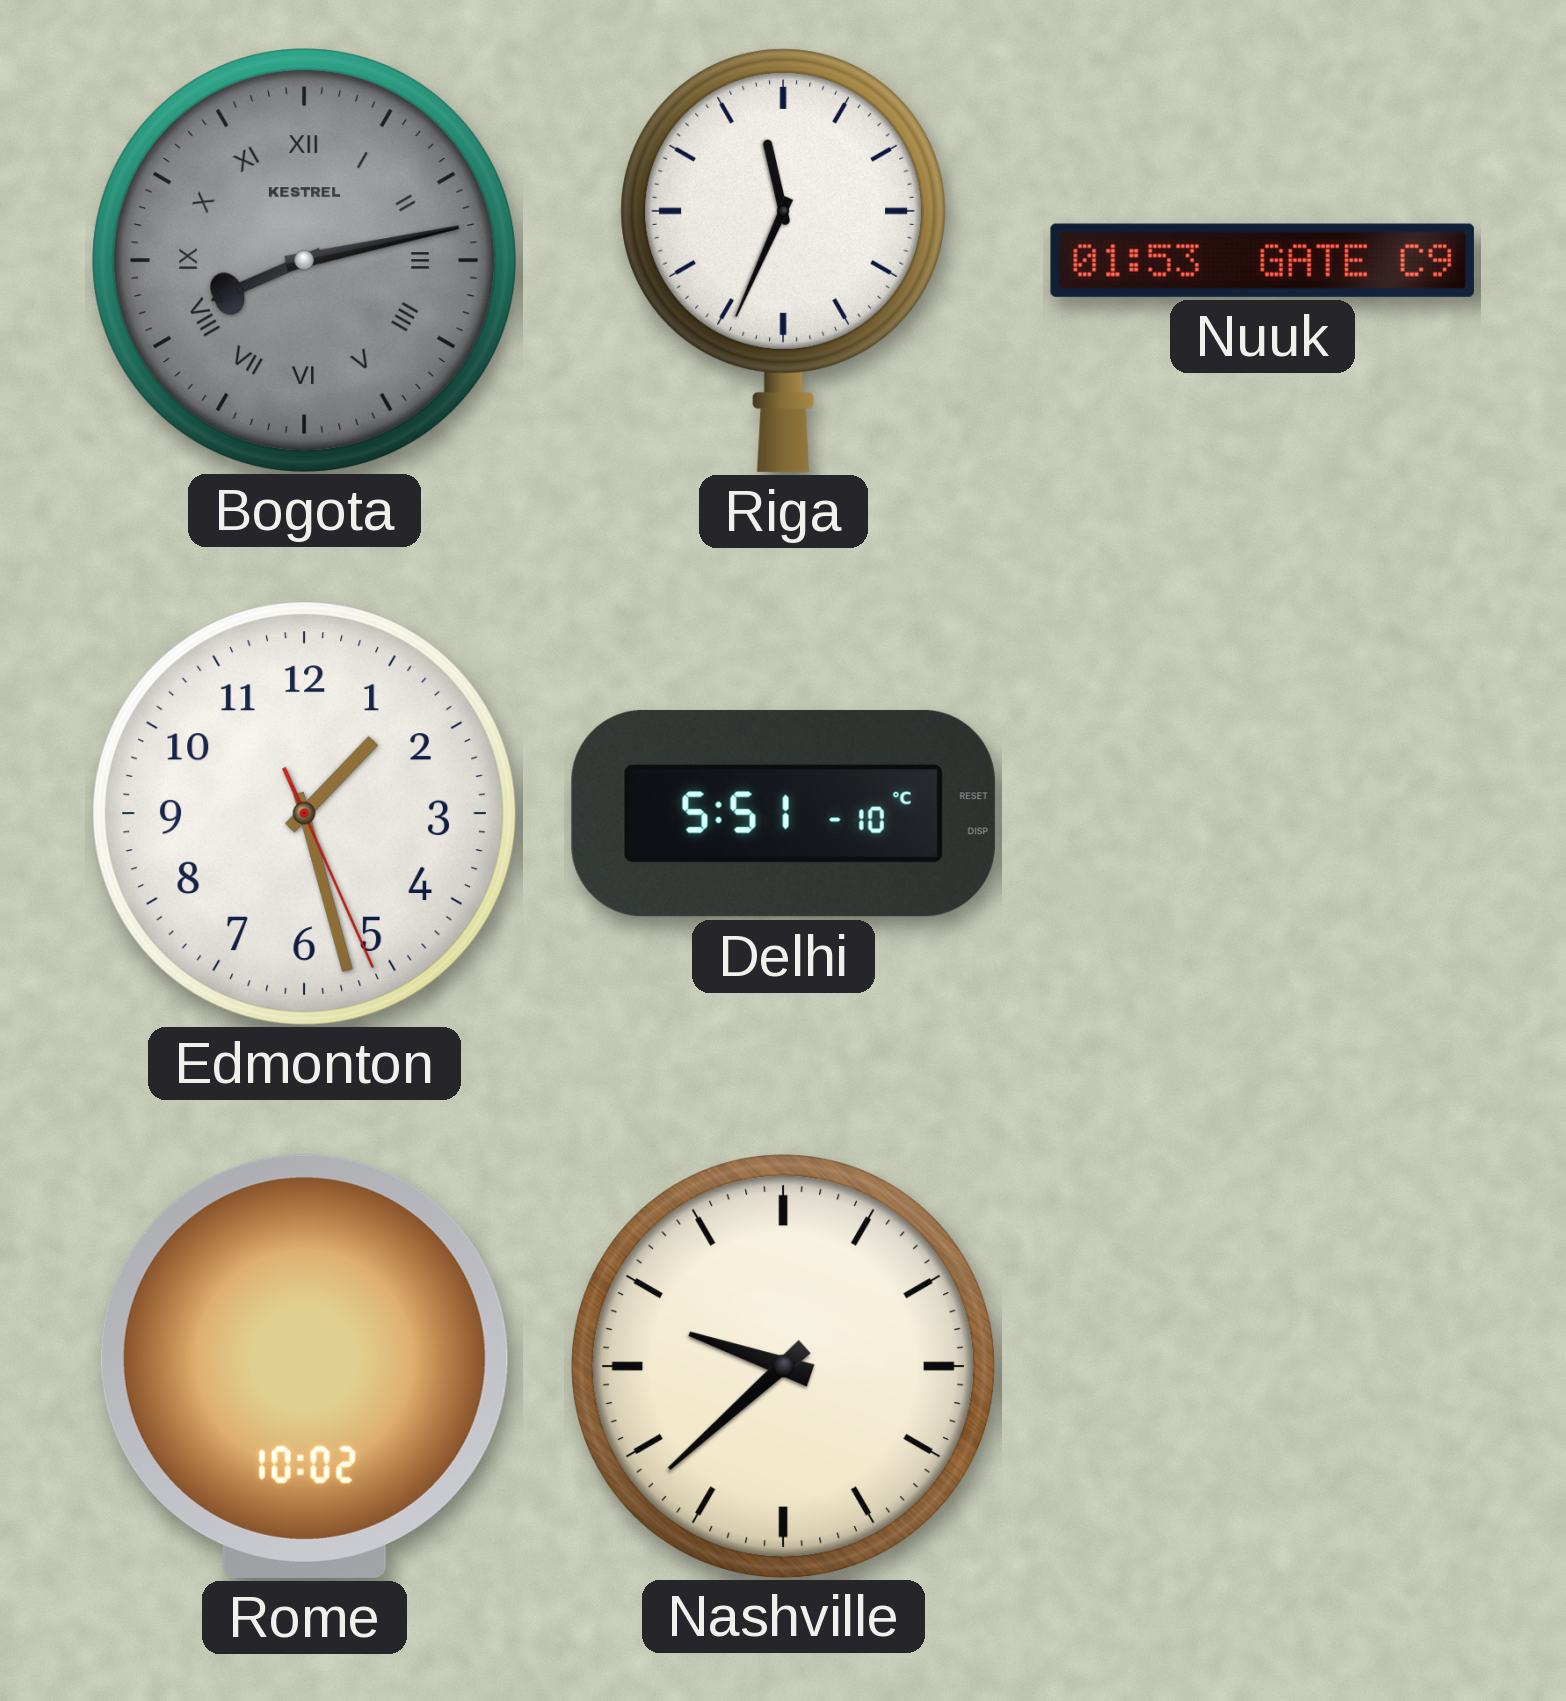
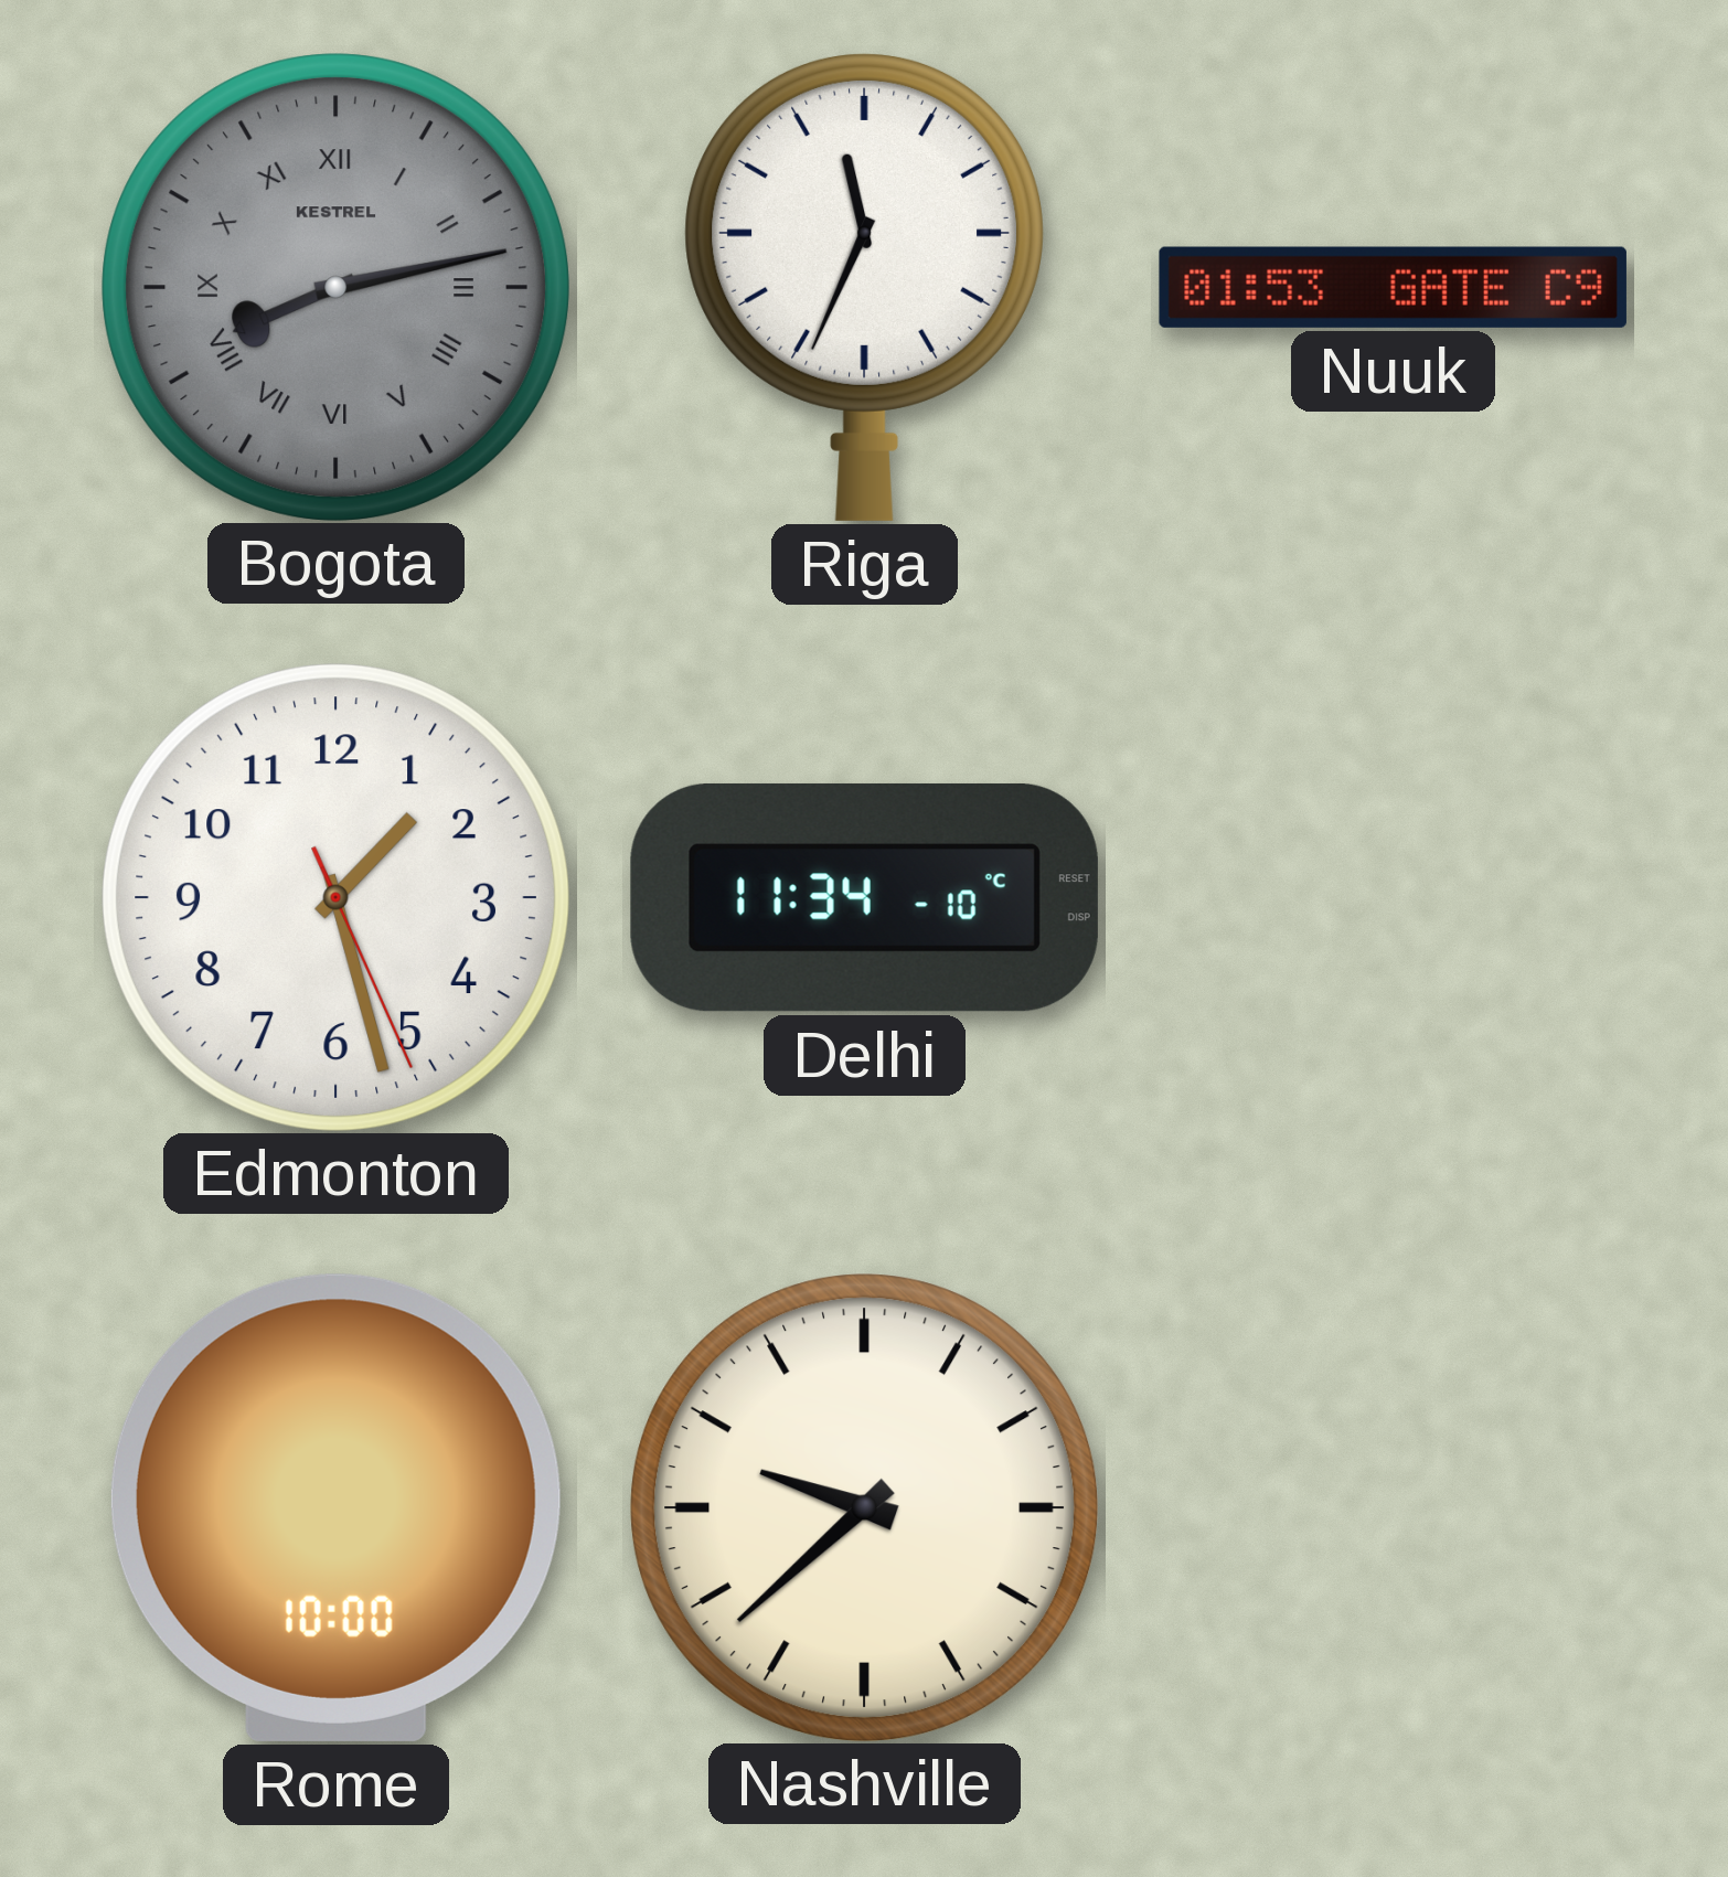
Delhi: 5:51 -> 11:34 (864, 897)
Rome: 10:02 -> 10:00 (335, 1507)
